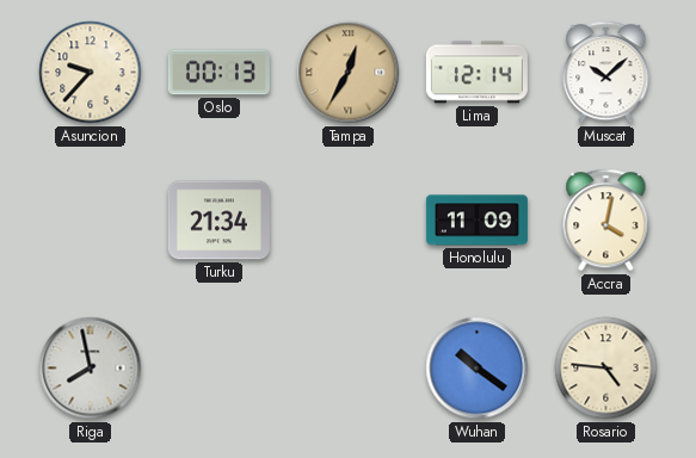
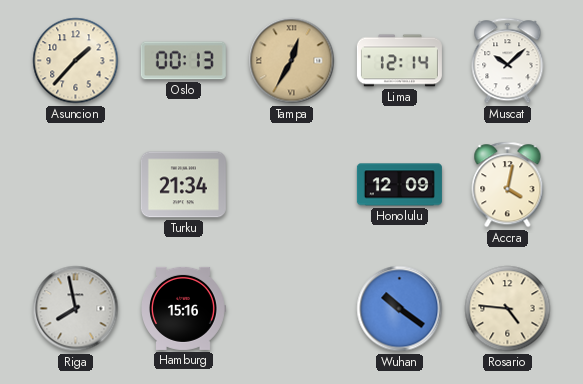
Asuncion: 9:37 -> 1:37 (76, 61)
Honolulu: 11:09 -> 12:09 (399, 185)
Hamburg: none -> 15:16 (184, 308)
